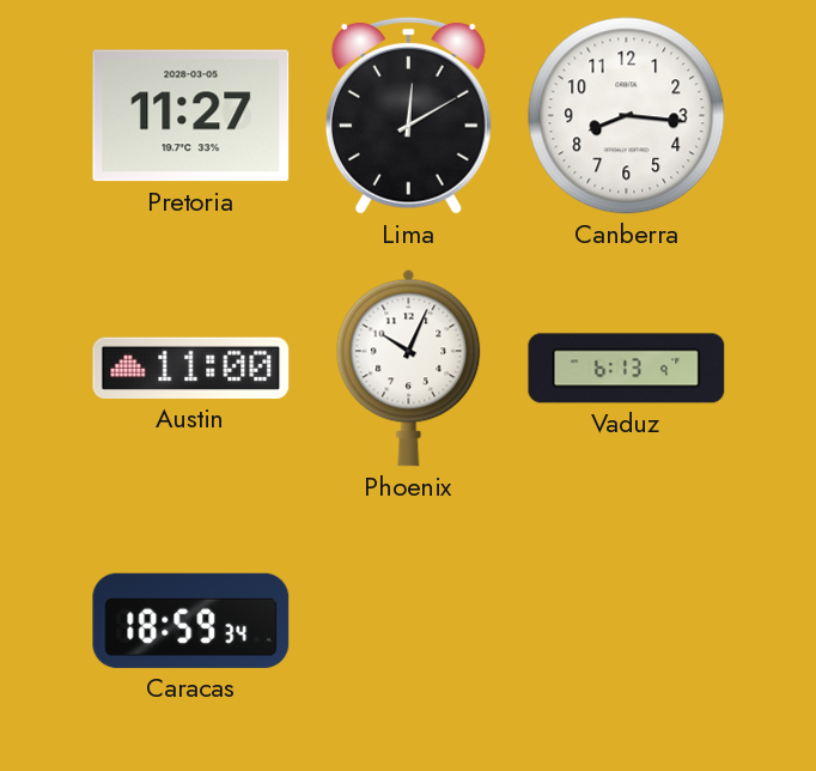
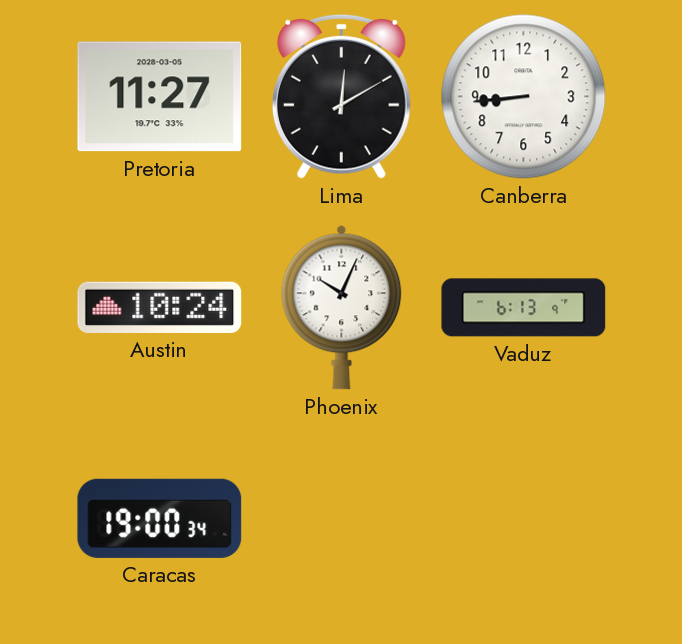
Canberra: 8:16 -> 8:44 (524, 97)
Austin: 11:00 -> 10:24 (160, 307)
Caracas: 18:59 -> 19:00 (160, 518)
